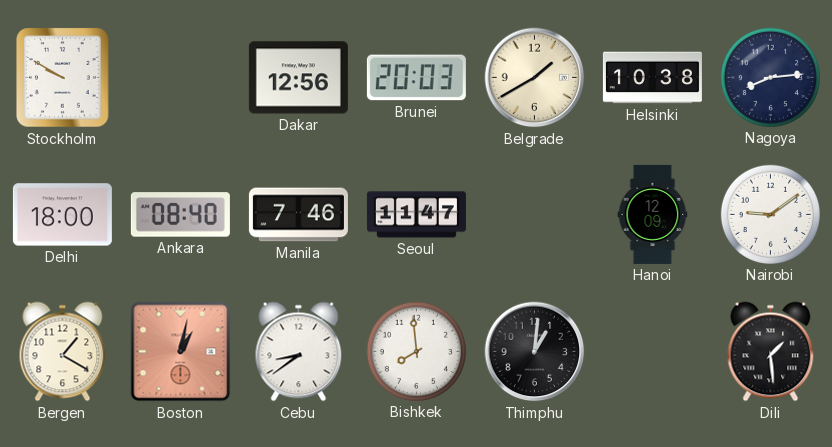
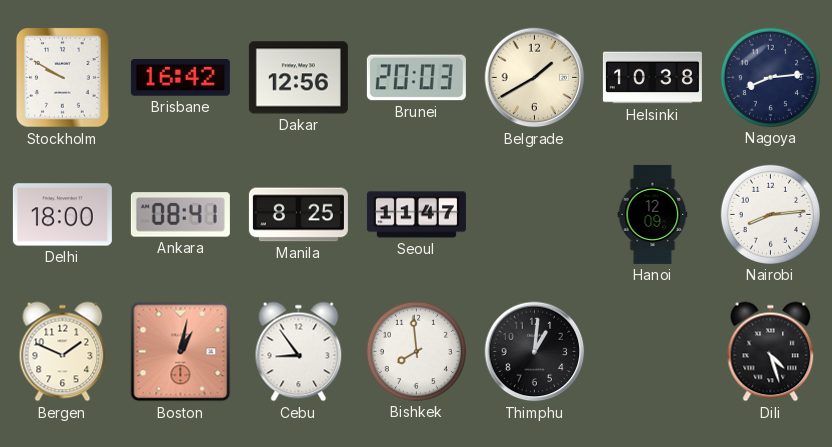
Brisbane: none -> 16:42 (180, 78)
Ankara: 08:40 -> 08:41 (180, 215)
Manila: 7:46 -> 8:25 (298, 215)
Nairobi: 9:09 -> 8:14 (770, 214)
Bergen: 1:20 -> 1:49 (63, 352)
Cebu: 8:39 -> 8:54 (299, 352)
Dili: 1:29 -> 4:27 (771, 352)
